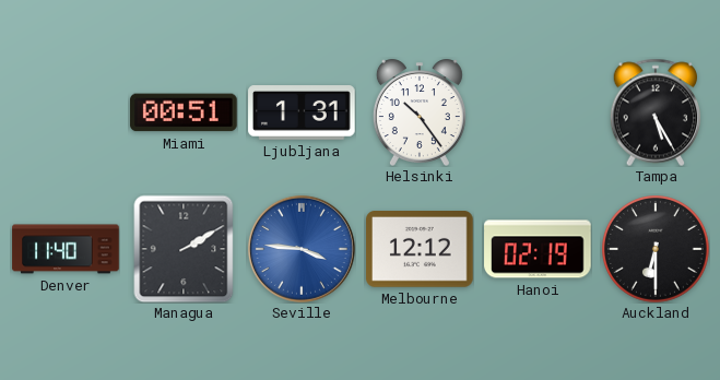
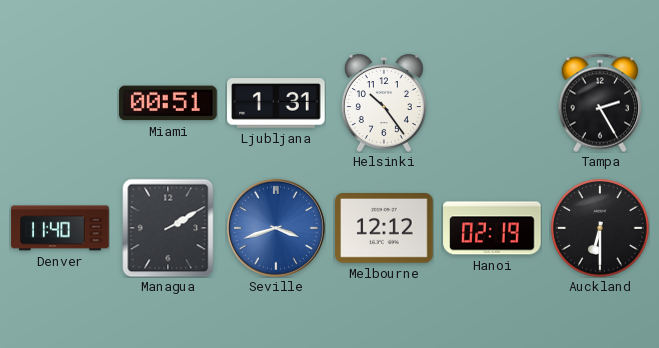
Tampa: 5:25 -> 2:25 (600, 103)
Seville: 3:46 -> 3:42 (276, 228)
